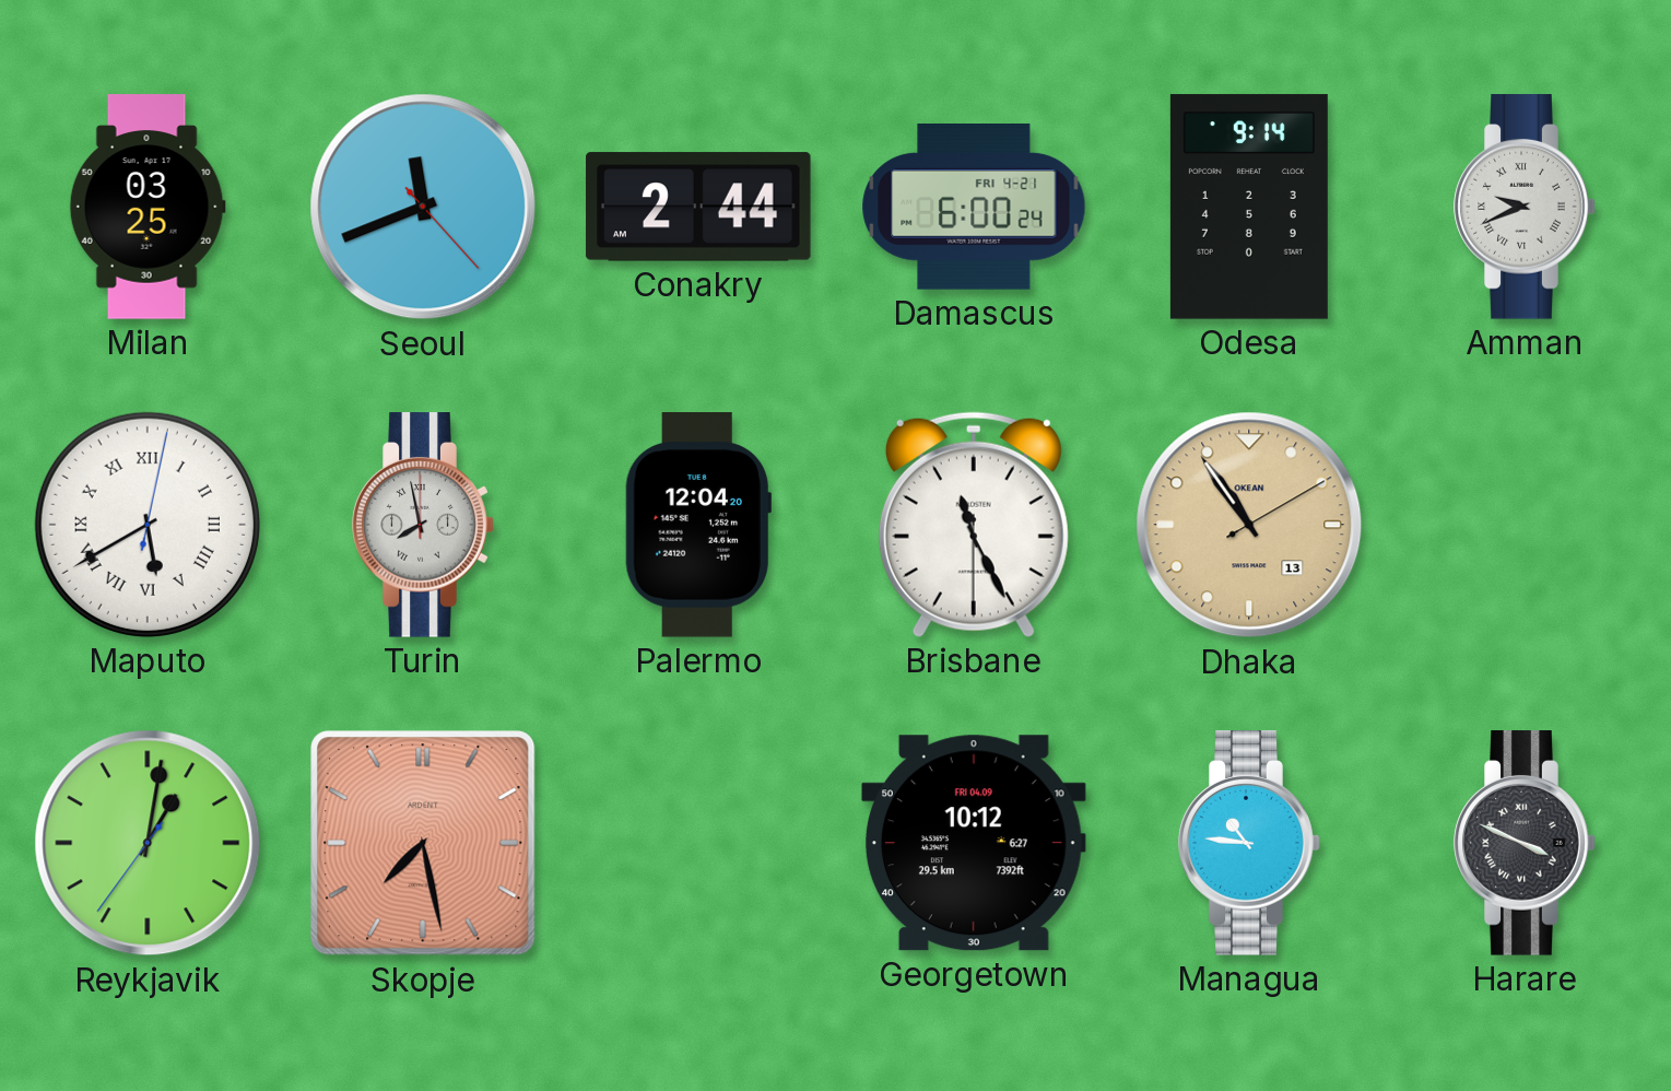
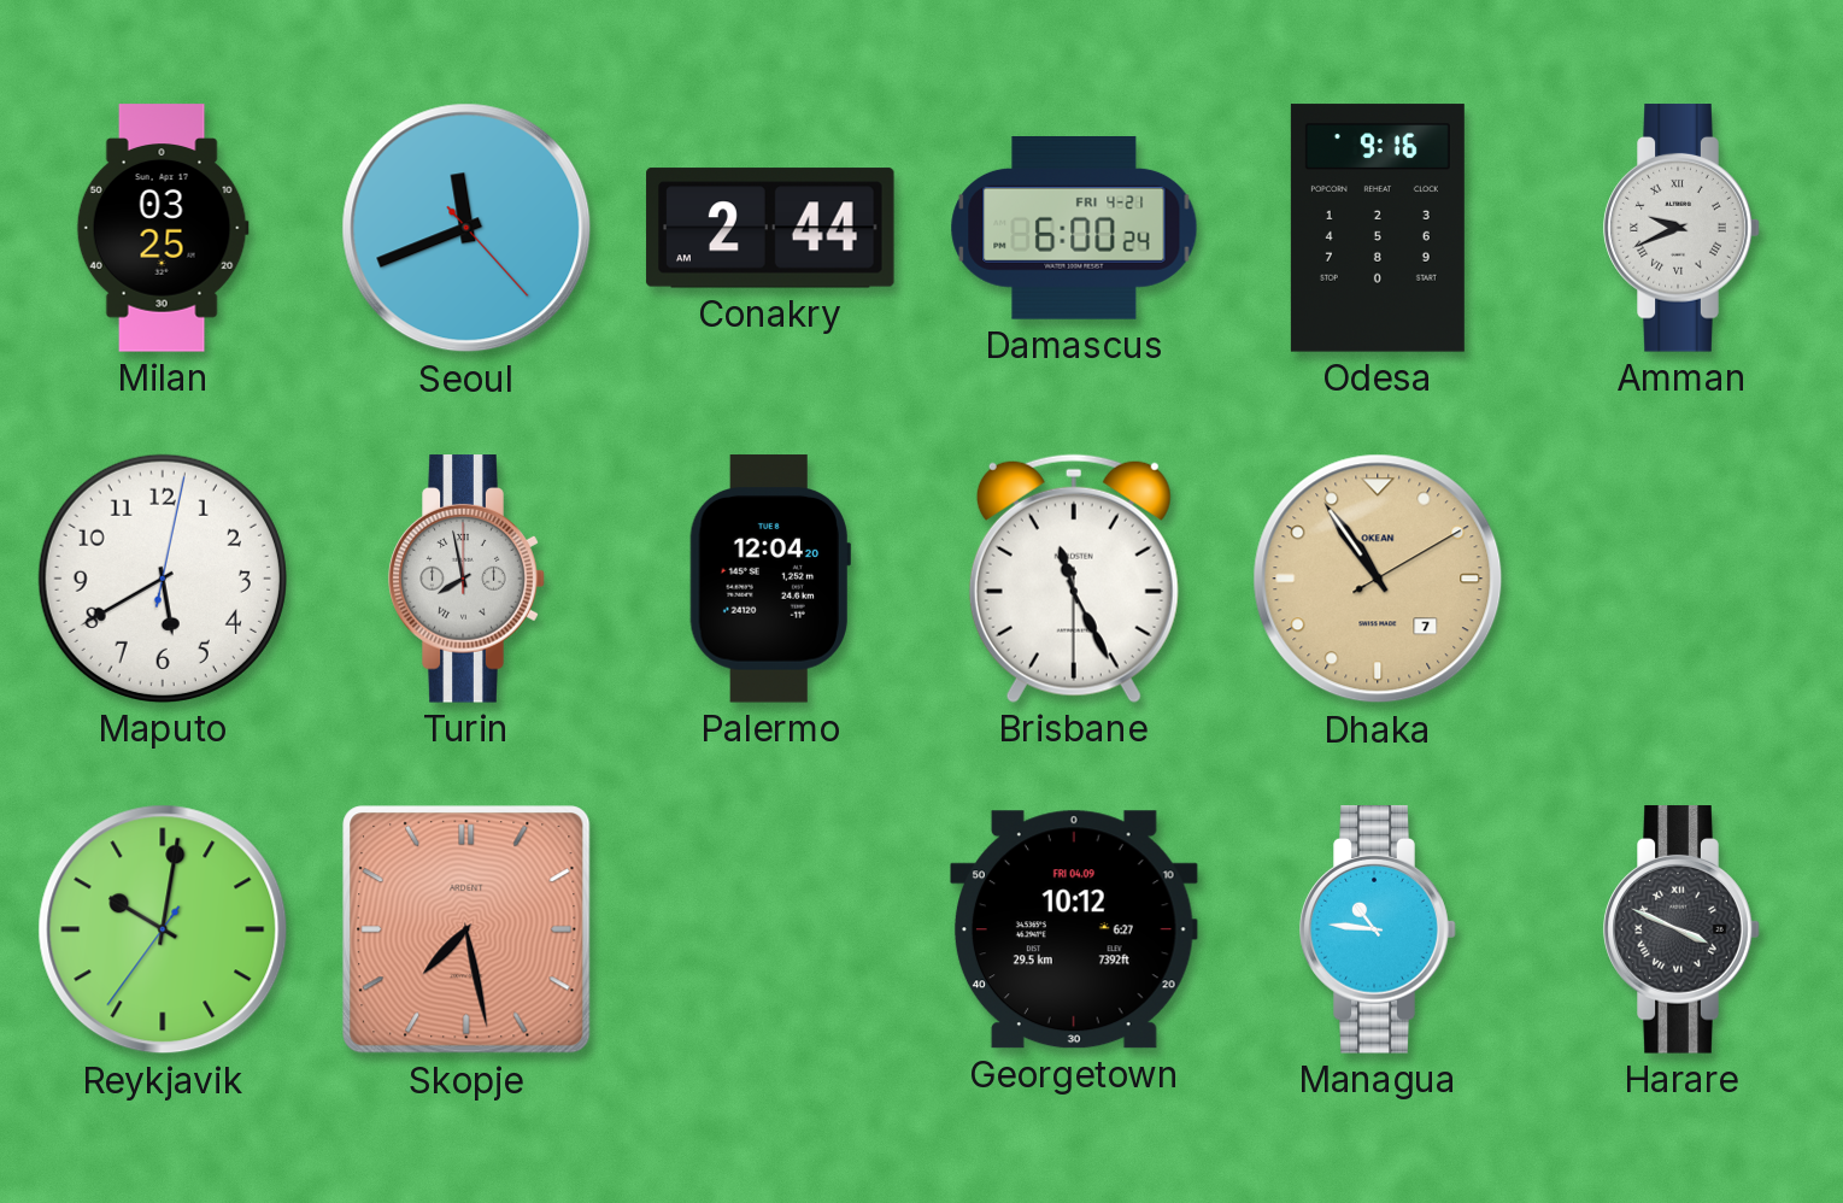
Odesa: 9:14 -> 9:16 (1378, 228)
Maputo numerals: Roman -> Arabic (163, 579)
Dhaka date: 13 -> 7 (1378, 579)
Reykjavik: 1:01 -> 10:01 (163, 929)
